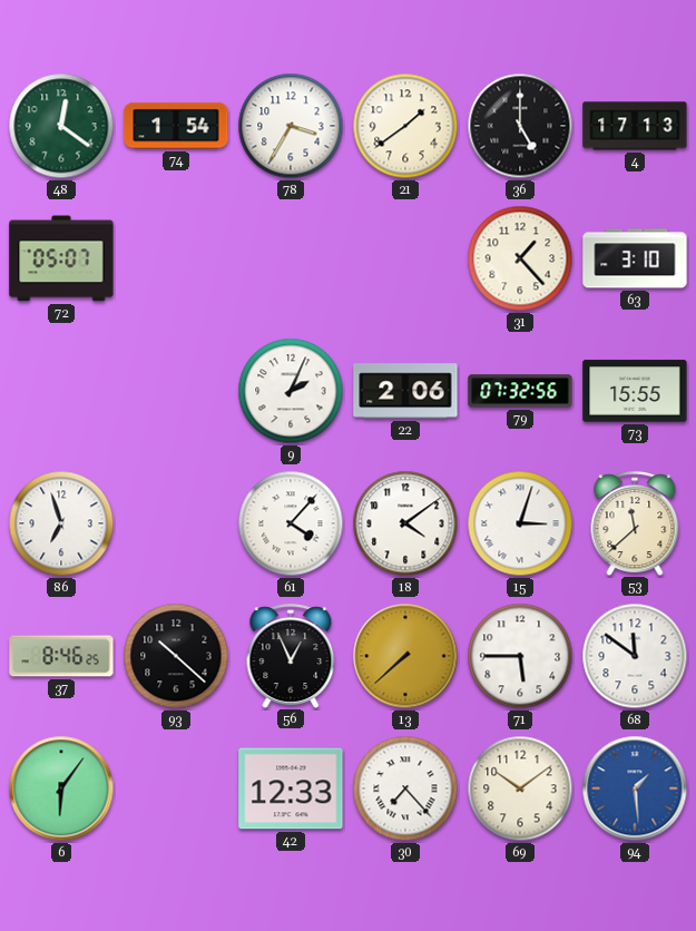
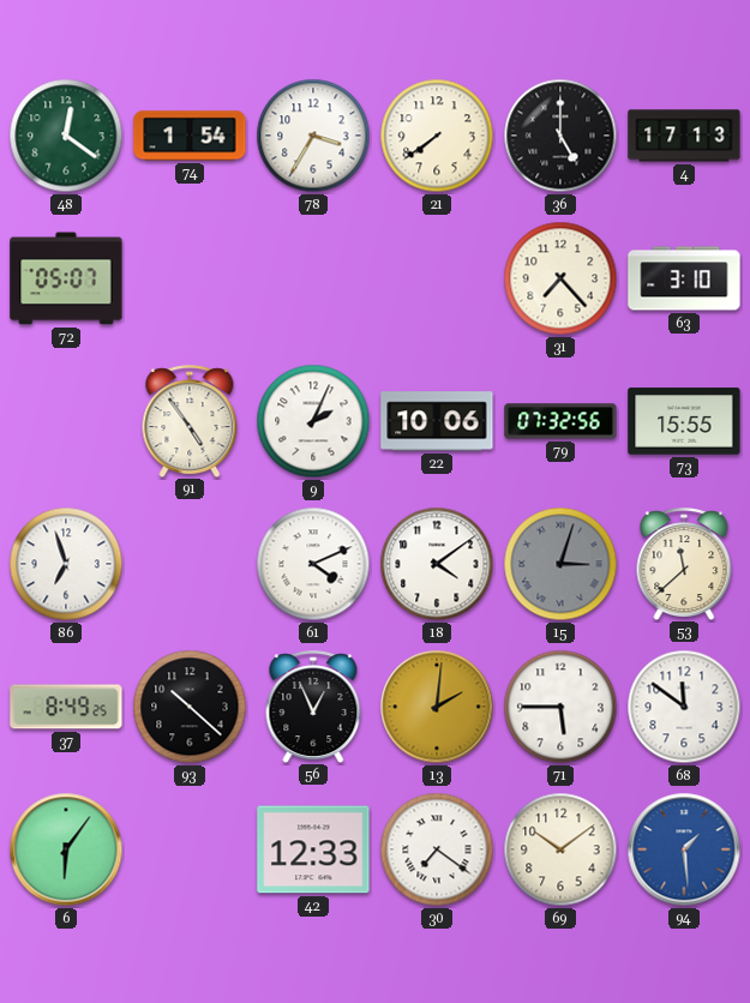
21: 1:39 -> 7:39 (437, 136)
31: 1:23 -> 7:23 (560, 278)
91: none -> 4:54 (190, 421)
22: 2:06 -> 10:06 (437, 421)
61: 4:07 -> 4:11 (313, 564)
15 dial: white -> grey (560, 564)
37: 8:46 -> 8:49 (66, 707)
13: 7:38 -> 2:01 (437, 707)
30: 7:23 -> 7:21 (437, 849)
